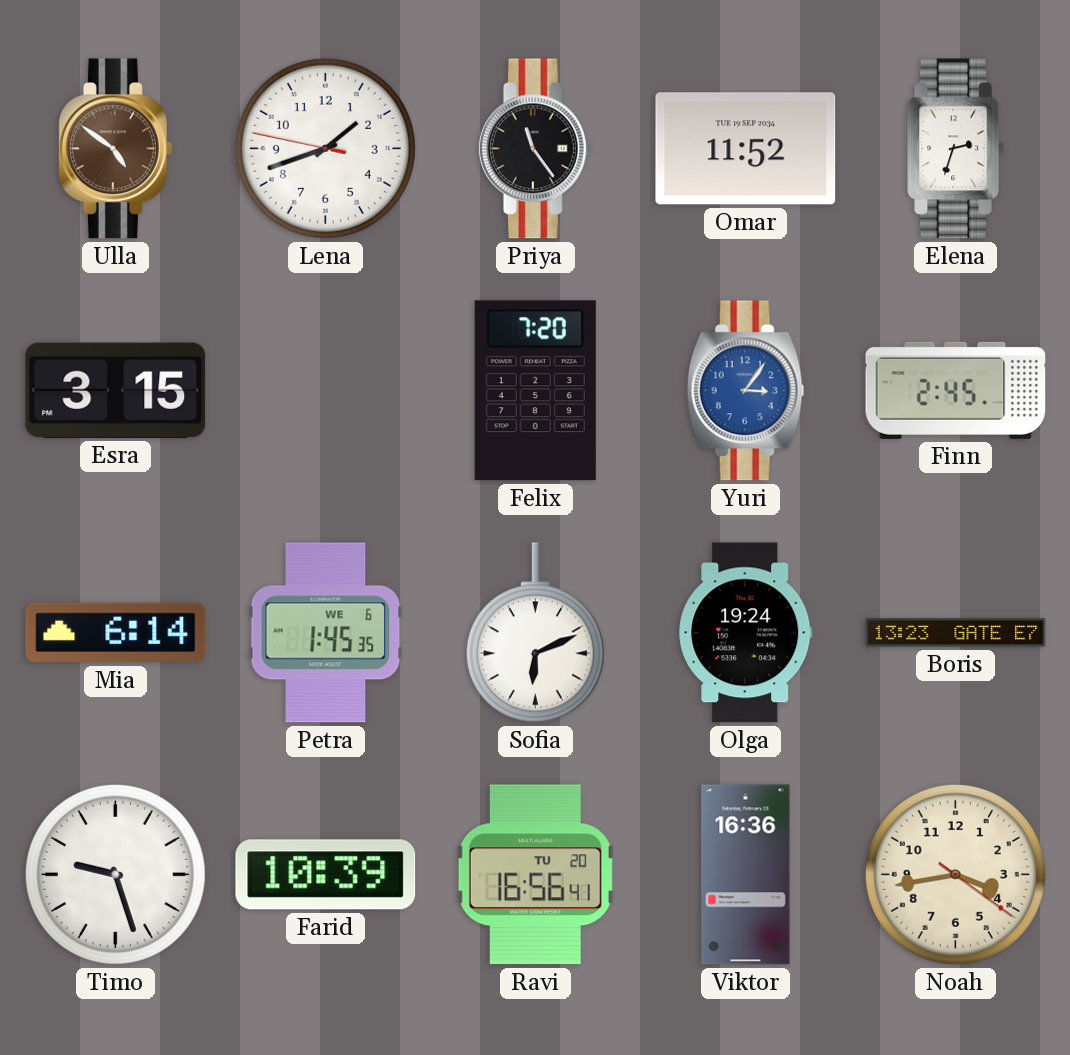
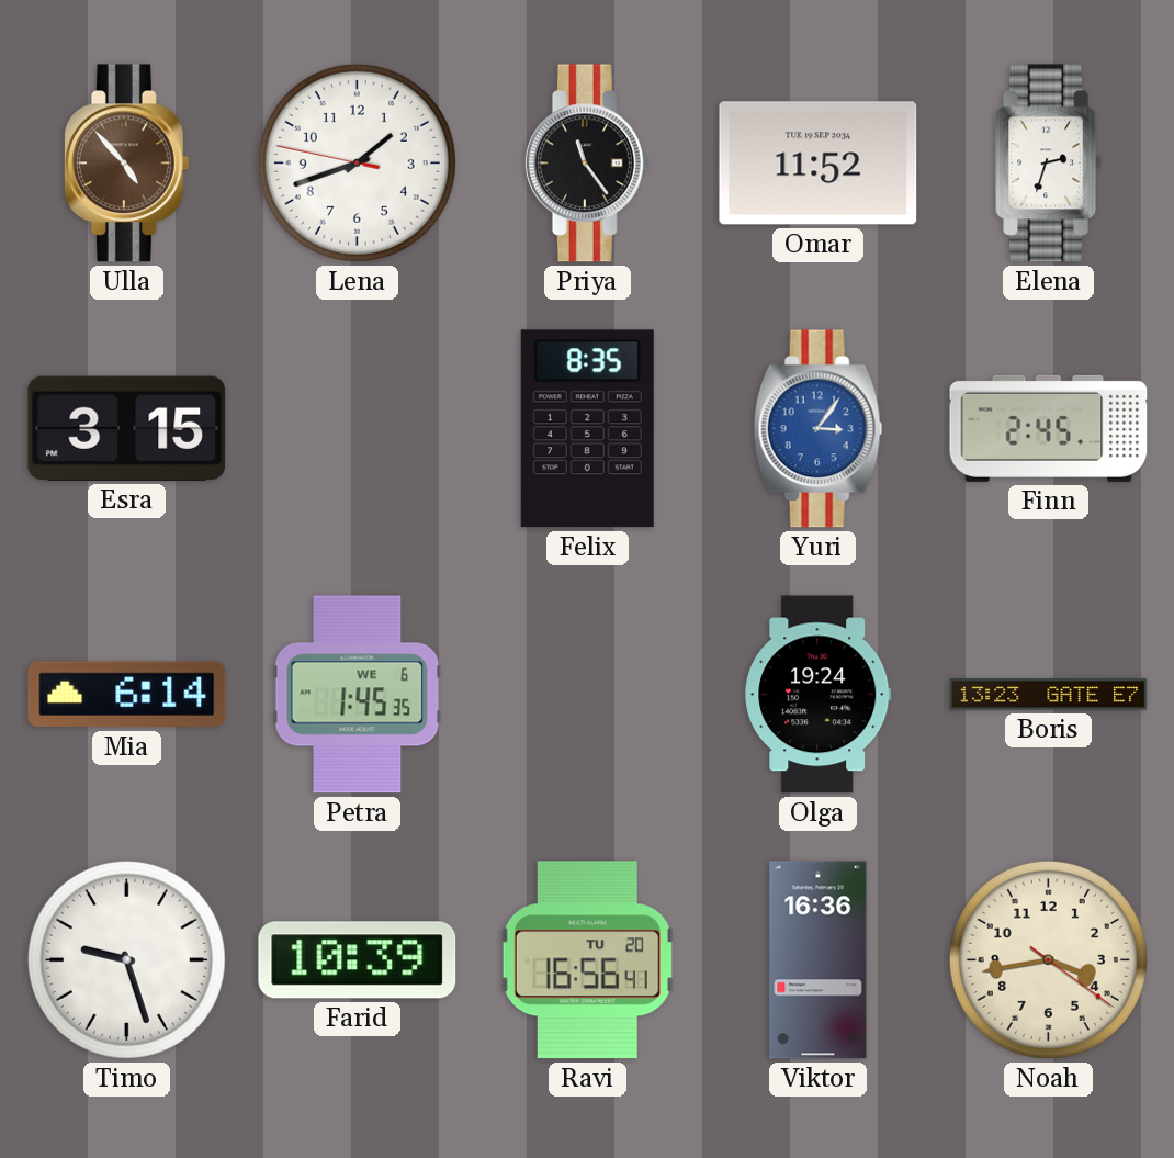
Ulla: 4:51 -> 4:53 (126, 164)
Felix: 7:20 -> 8:35 (587, 429)
Sofia: 6:11 -> none (535, 633)
